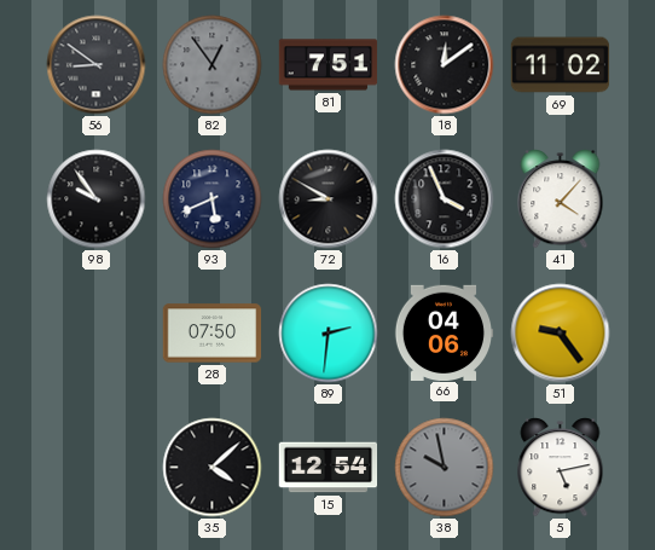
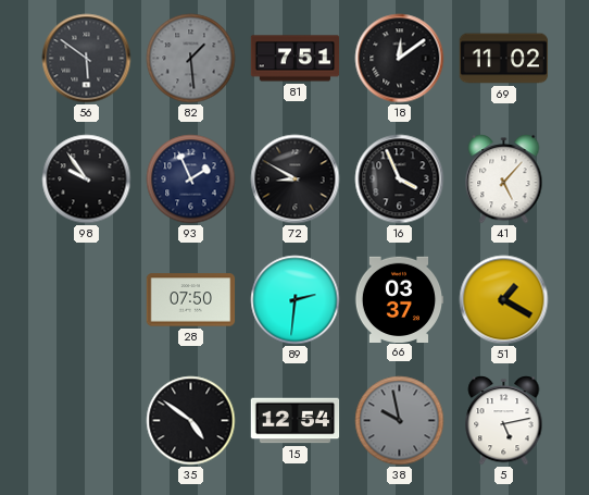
56: 8:51 -> 5:51 (87, 59)
82: 12:54 -> 1:29 (191, 59)
93: 5:41 -> 1:56 (191, 180)
41: 4:07 -> 5:07 (504, 180)
66: 04:06 -> 03:37 (399, 299)
51: 9:24 -> 1:20 (504, 300)
35: 4:08 -> 4:51 (191, 421)
